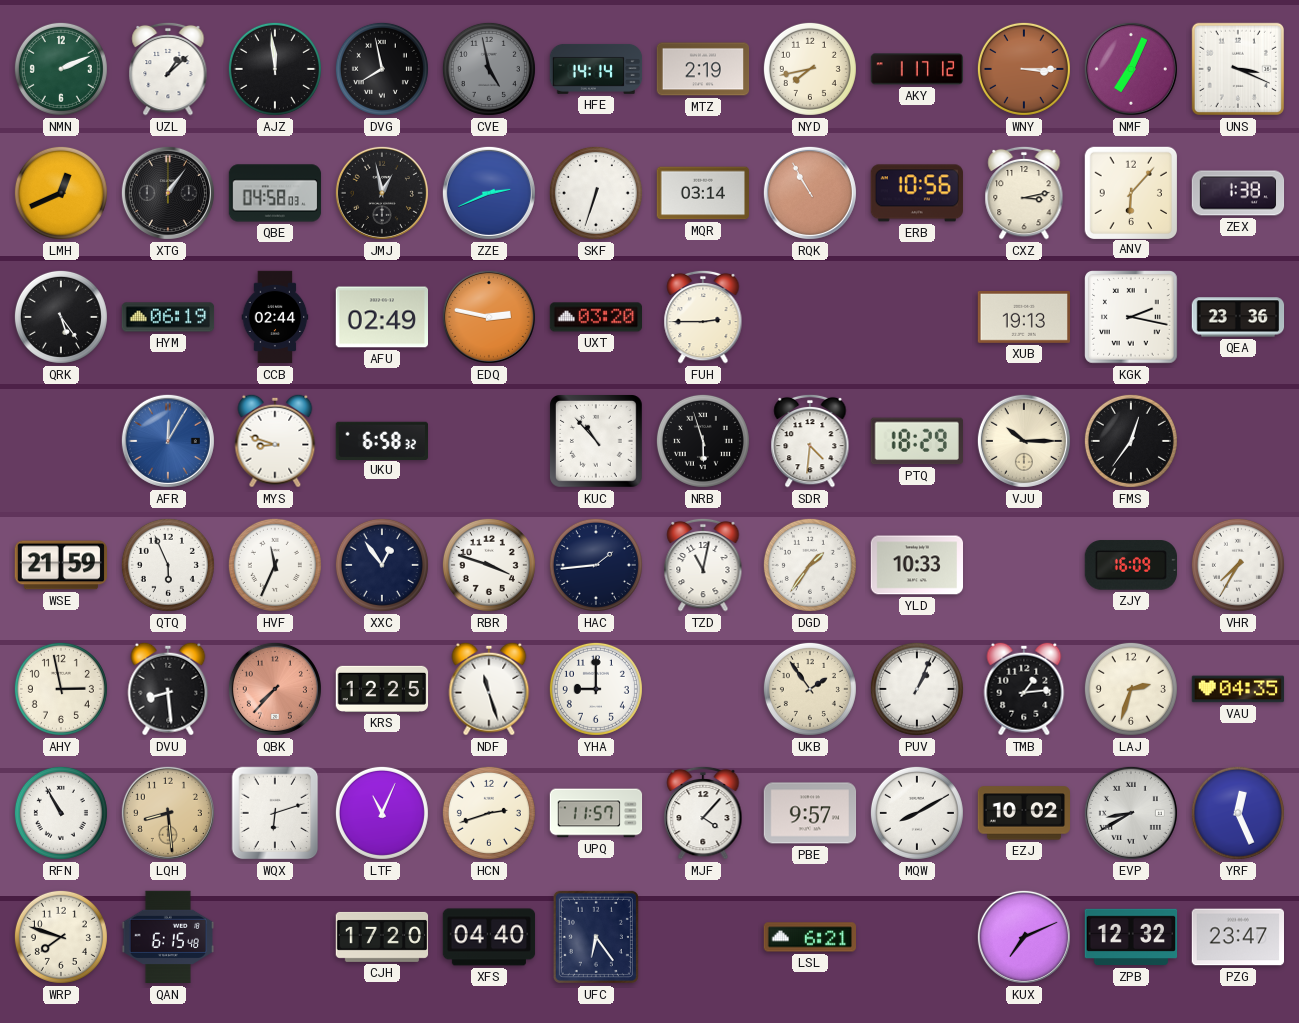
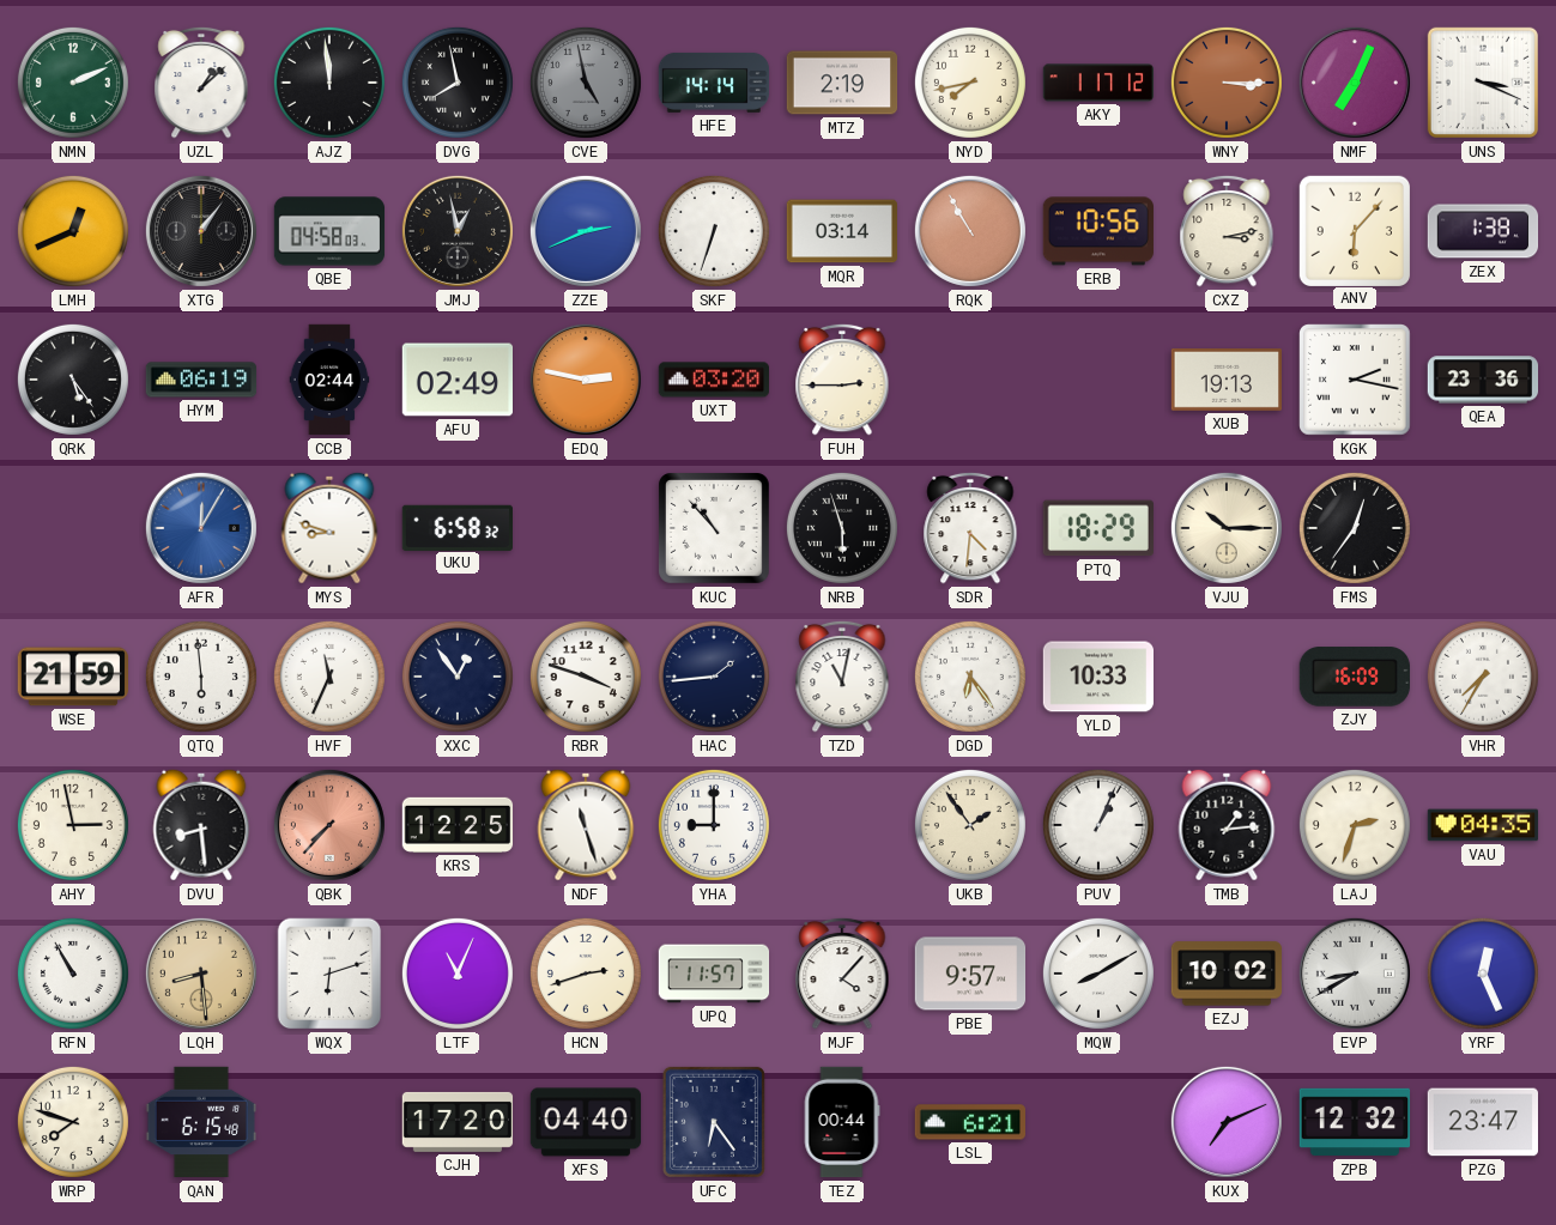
QTQ: 5:56 -> 5:59 (201, 677)
DGD: 1:36 -> 6:24 (970, 677)
TEZ: none -> 00:44 (842, 1122)
